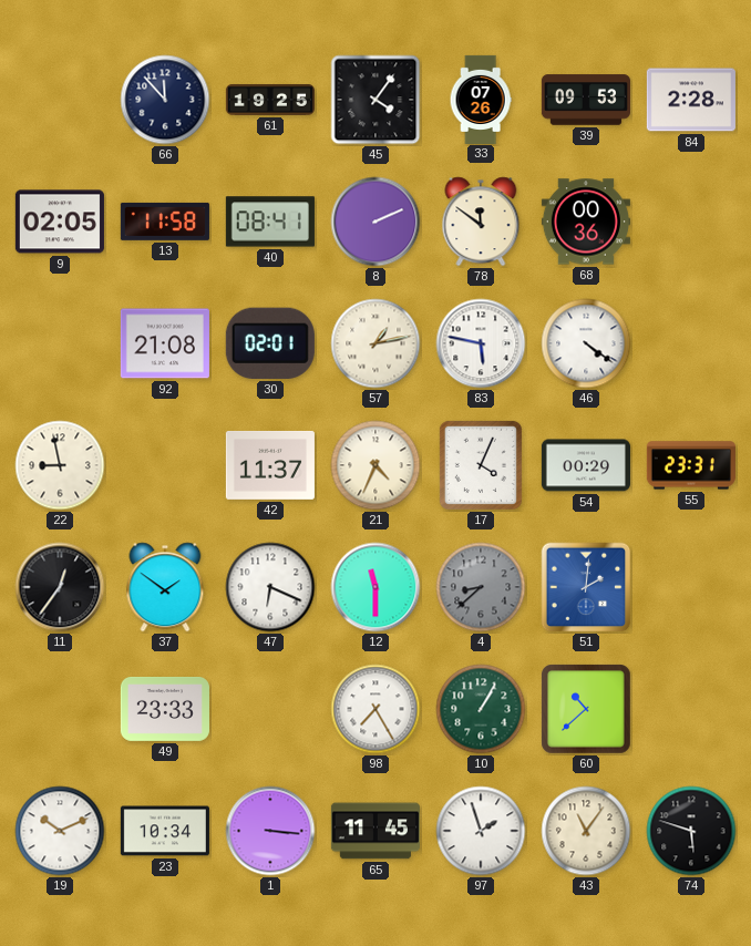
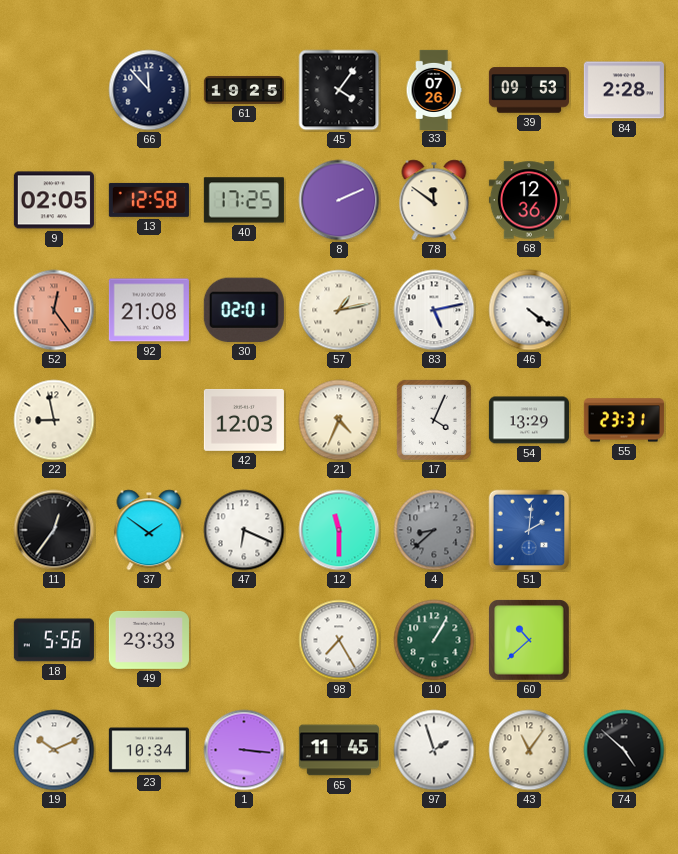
13: 11:58 -> 12:58 (149, 200)
40: 08:41 -> 17:25 (244, 200)
68: 00:36 -> 12:36 (529, 200)
52: none -> 12:24 (54, 310)
83: 5:47 -> 5:13 (434, 310)
42: 11:37 -> 12:03 (244, 420)
54: 00:29 -> 13:29 (529, 420)
18: none -> 5:56 (54, 640)
74: 5:48 -> 4:52 (624, 750)
